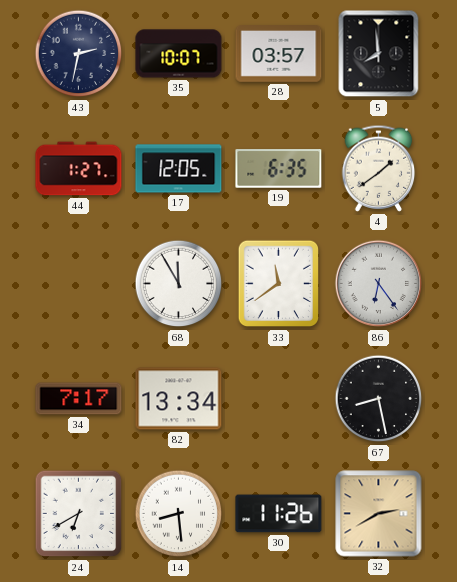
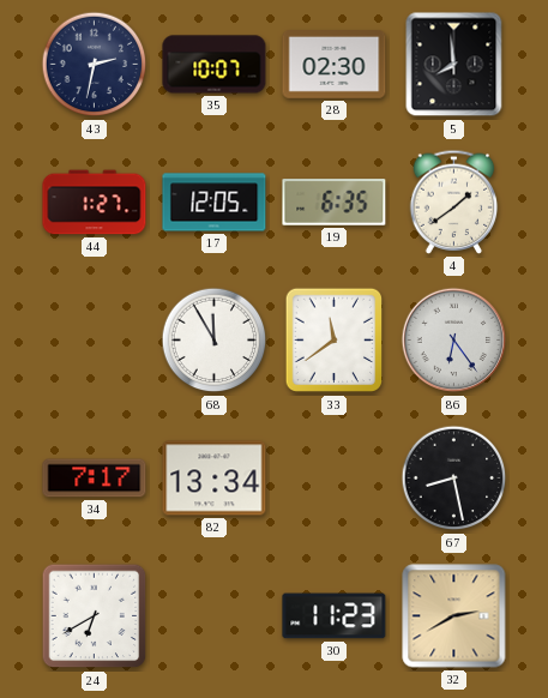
28: 03:57 -> 02:30 (335, 65)
14: 8:29 -> none (179, 514)
30: 11:26 -> 11:23 (335, 616)
